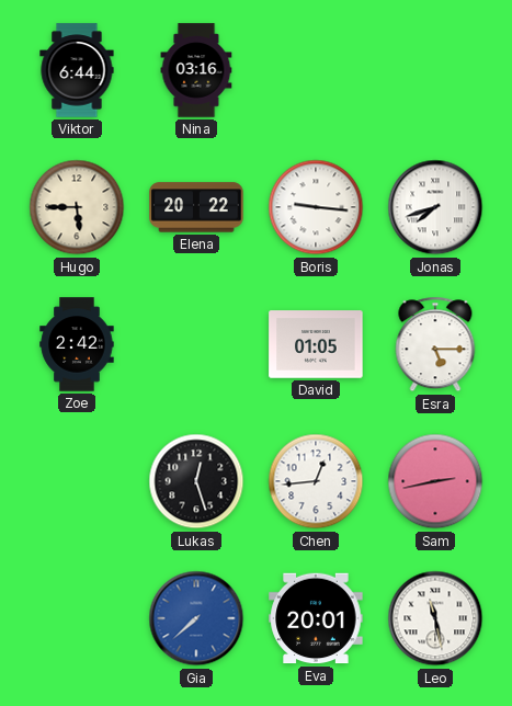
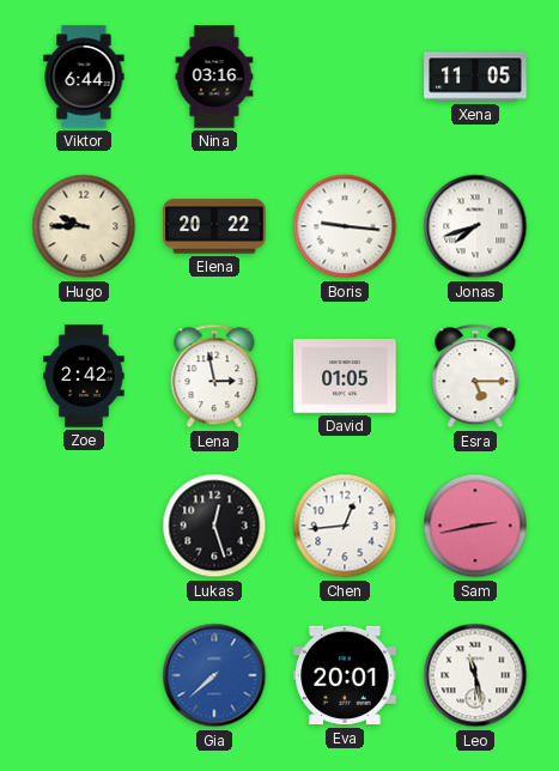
Xena: none -> 11:05 (475, 77)
Hugo: 5:45 -> 9:45 (84, 226)
Lena: none -> 2:58 (214, 376)
